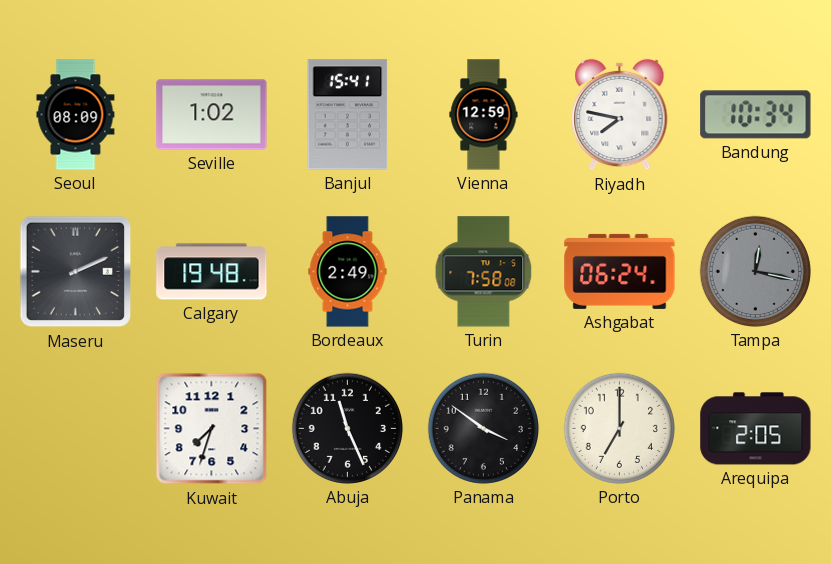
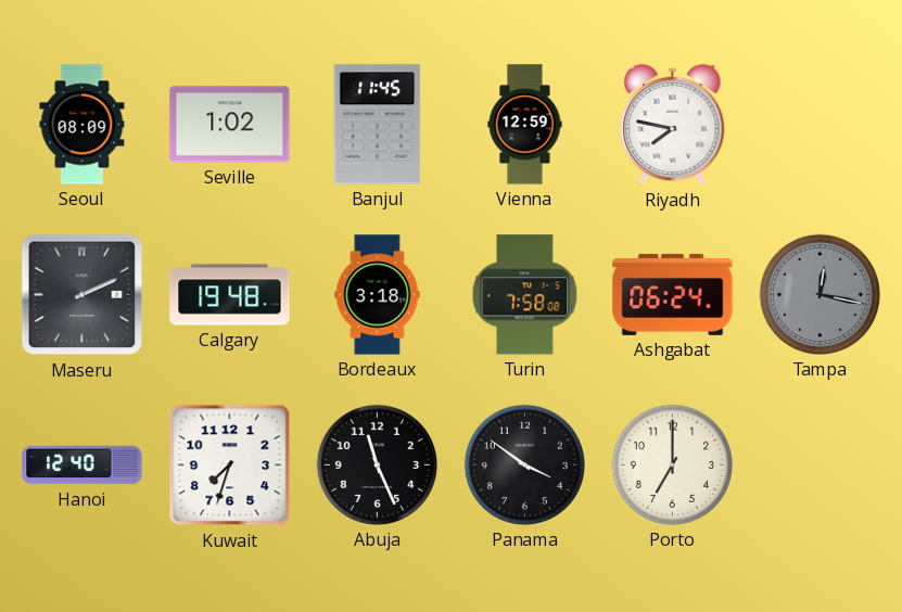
Banjul: 15:41 -> 11:45 (378, 125)
Bandung: 10:34 -> none (756, 115)
Bordeaux: 2:49 -> 3:18 (378, 295)
Hanoi: none -> 12:40 (82, 466)
Arequipa: 2:05 -> none (756, 429)
